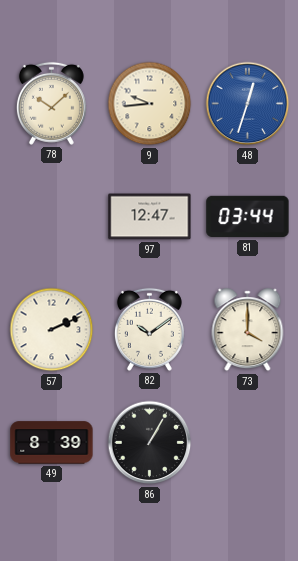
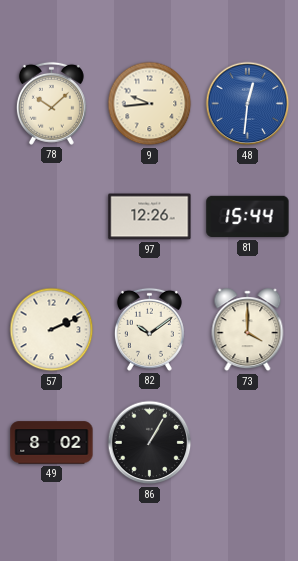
48: 12:33 -> 12:31 (248, 104)
97: 12:47 -> 12:26 (150, 217)
81: 03:44 -> 15:44 (248, 217)
49: 8:39 -> 8:02 (52, 443)
